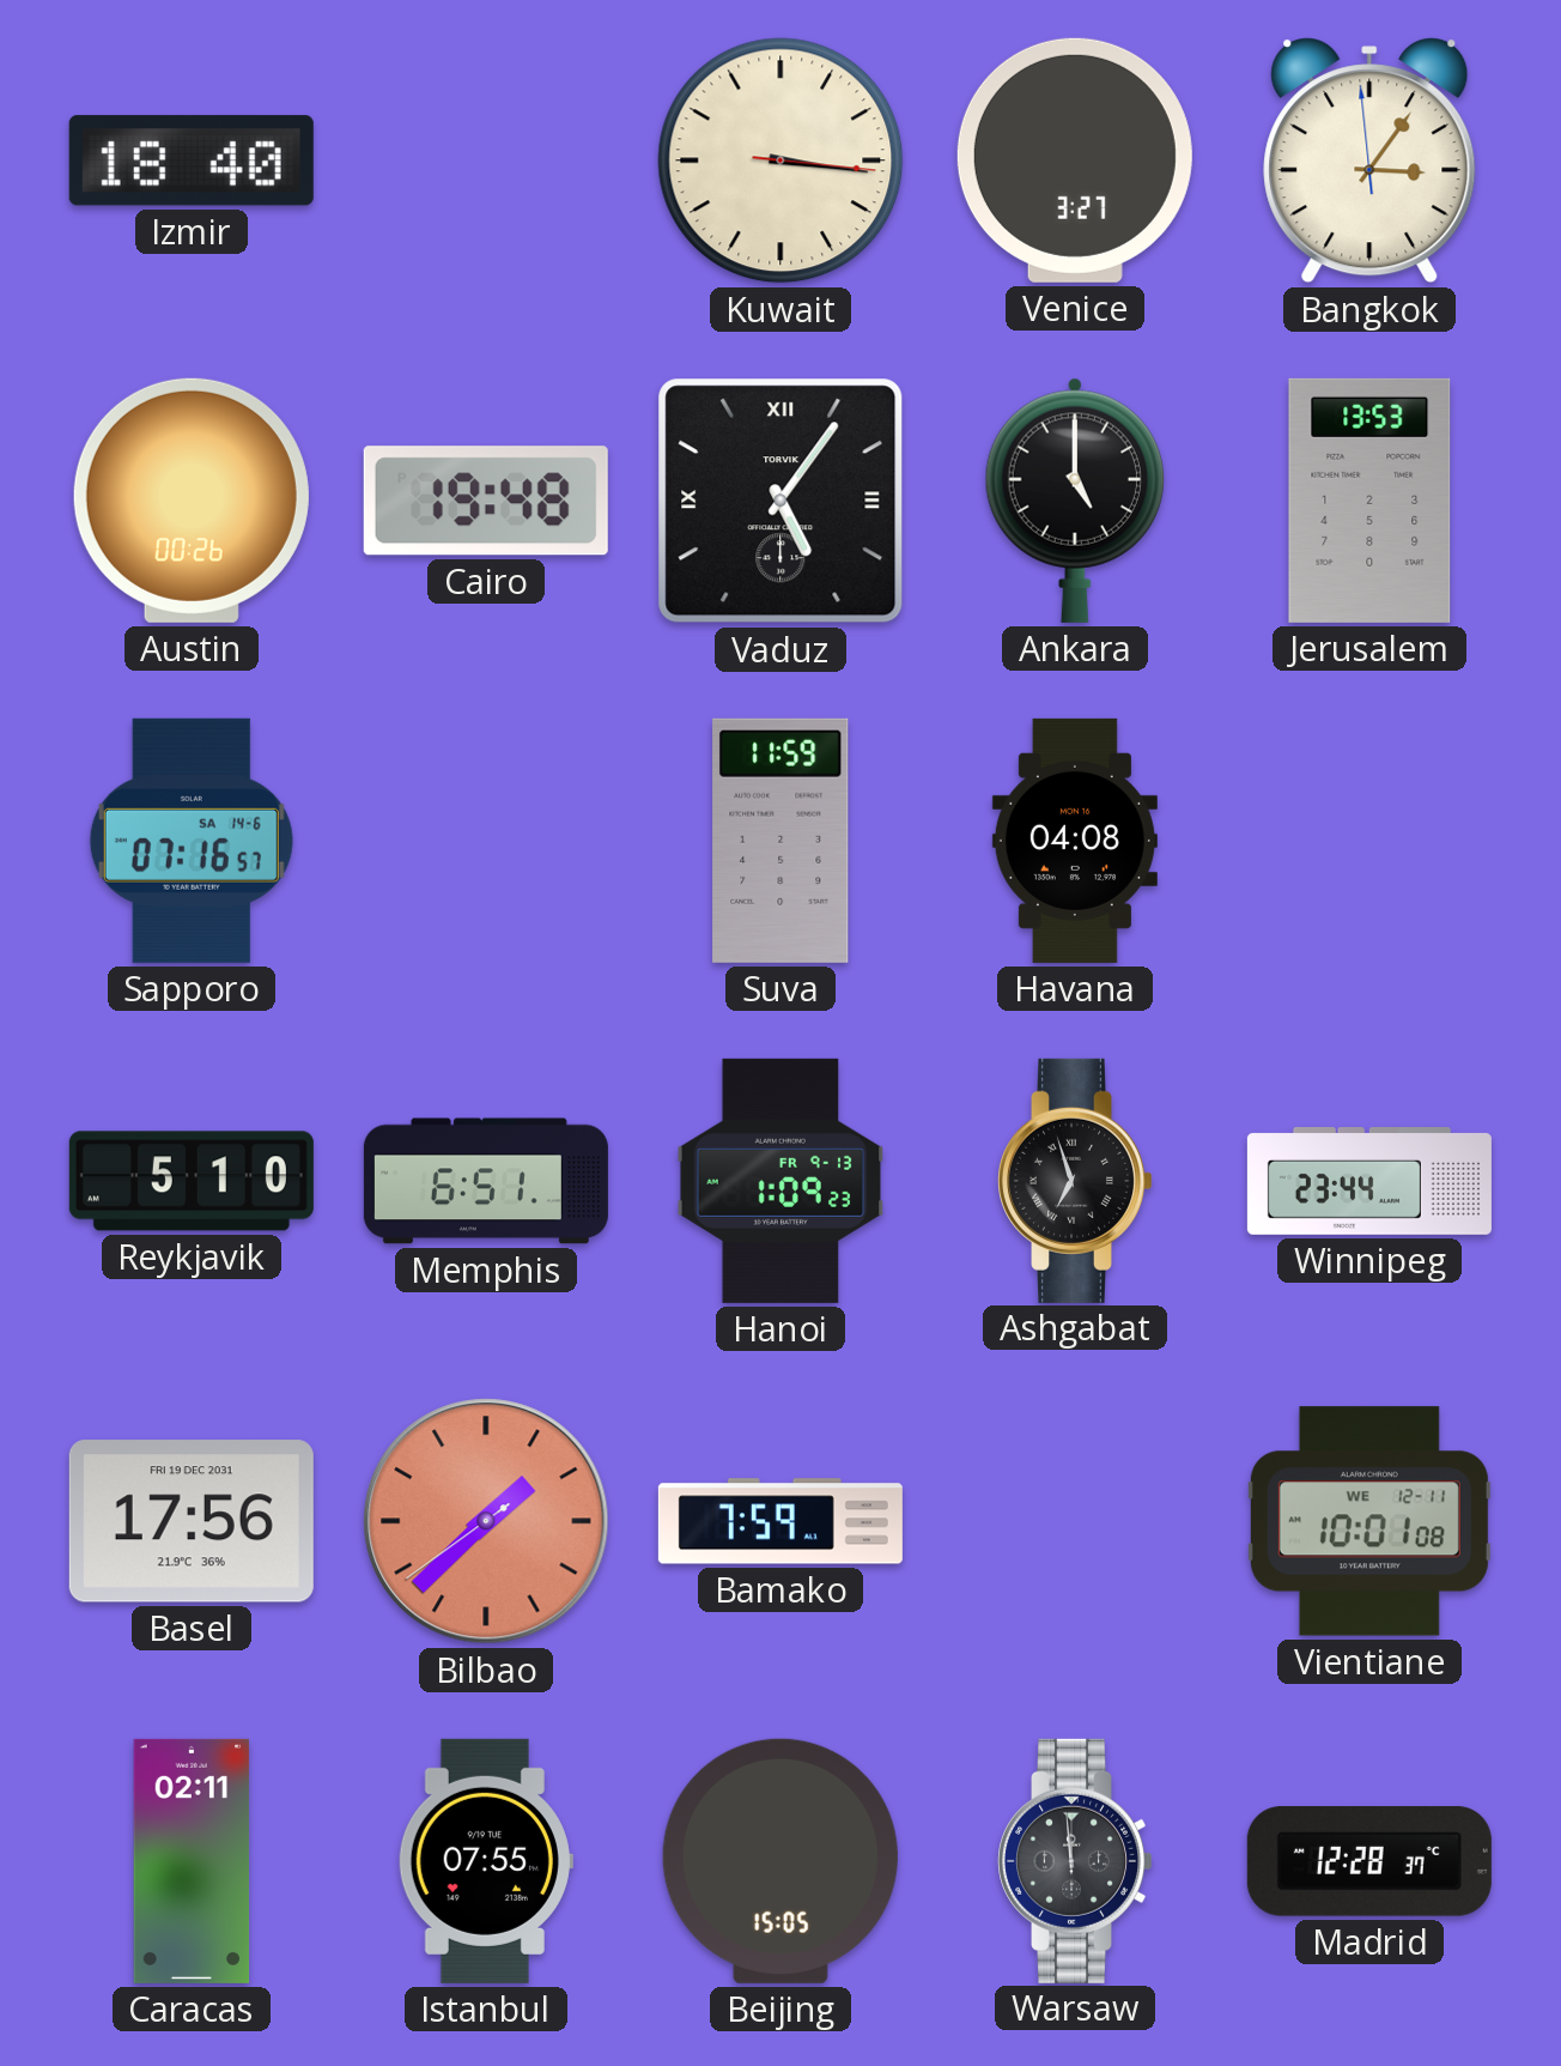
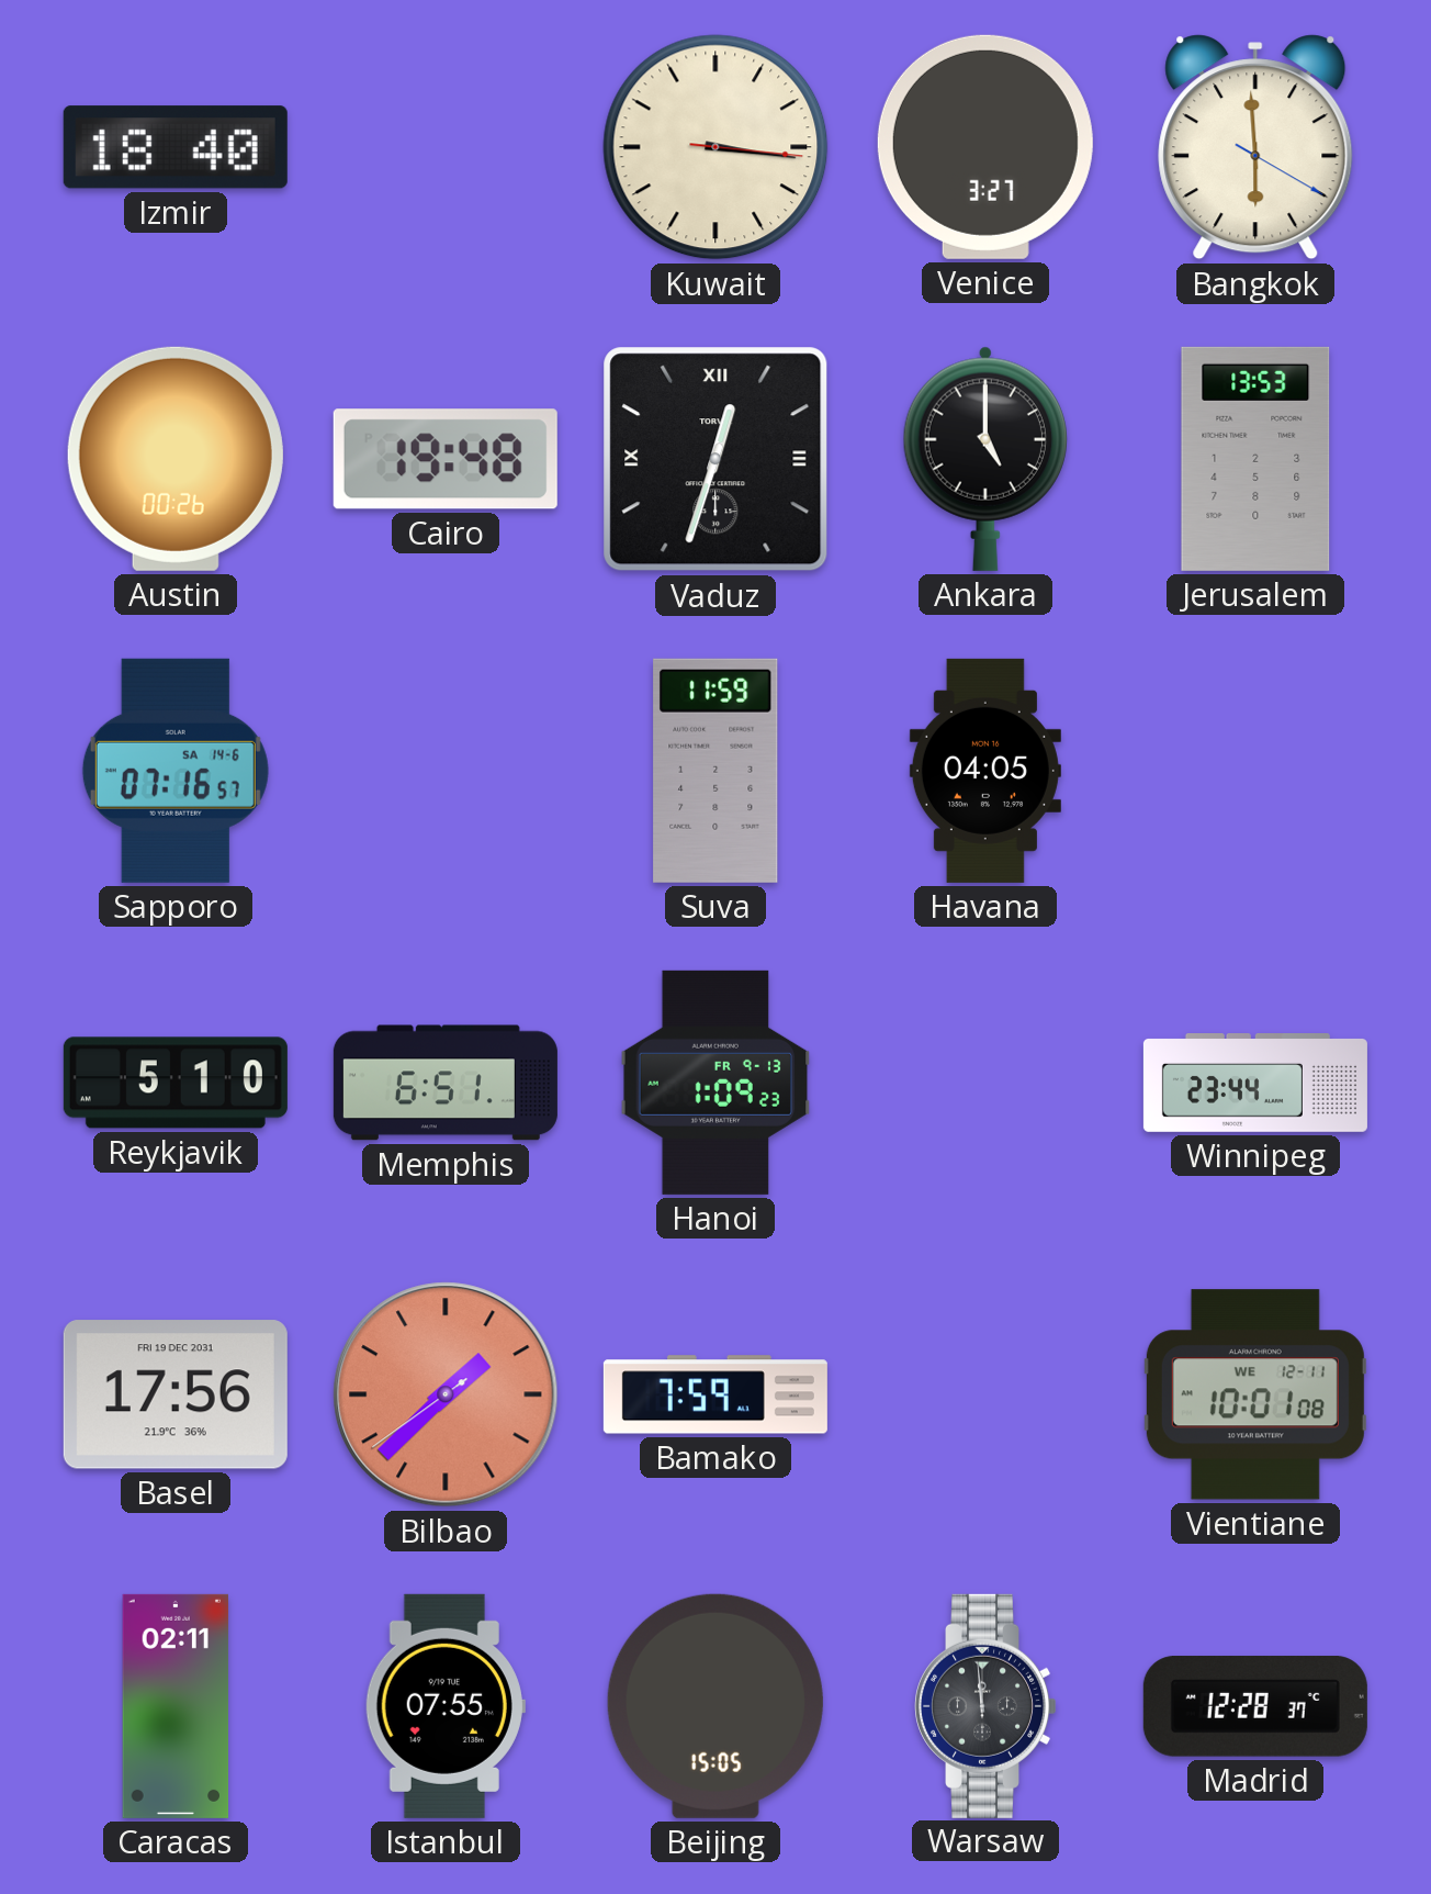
Bangkok: 3:05 -> 5:59 (1255, 147)
Vaduz: 5:06 -> 12:33 (715, 459)
Havana: 04:08 -> 04:05 (985, 771)
Ashgabat: 6:57 -> none (1076, 1181)
